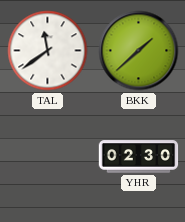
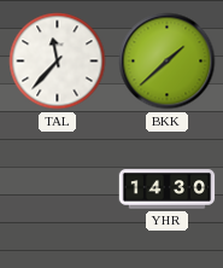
TAL: 11:39 -> 11:37 (58, 62)
YHR: 02:30 -> 14:30 (168, 190)
